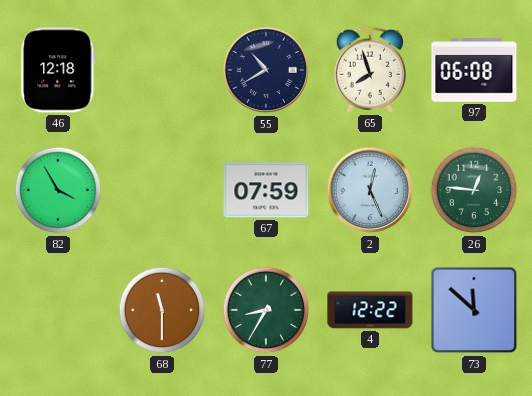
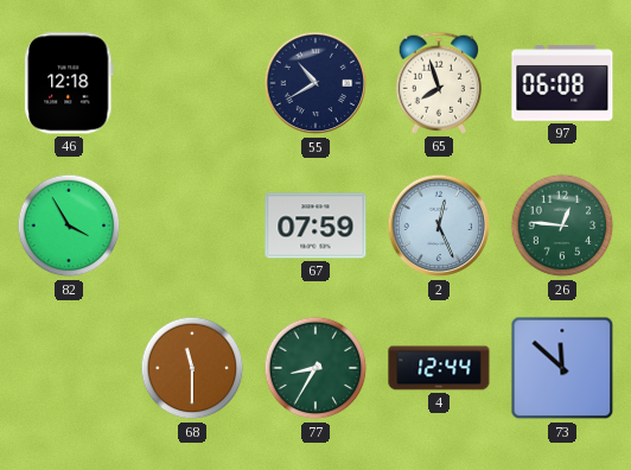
4: 12:22 -> 12:44 (439, 368)
